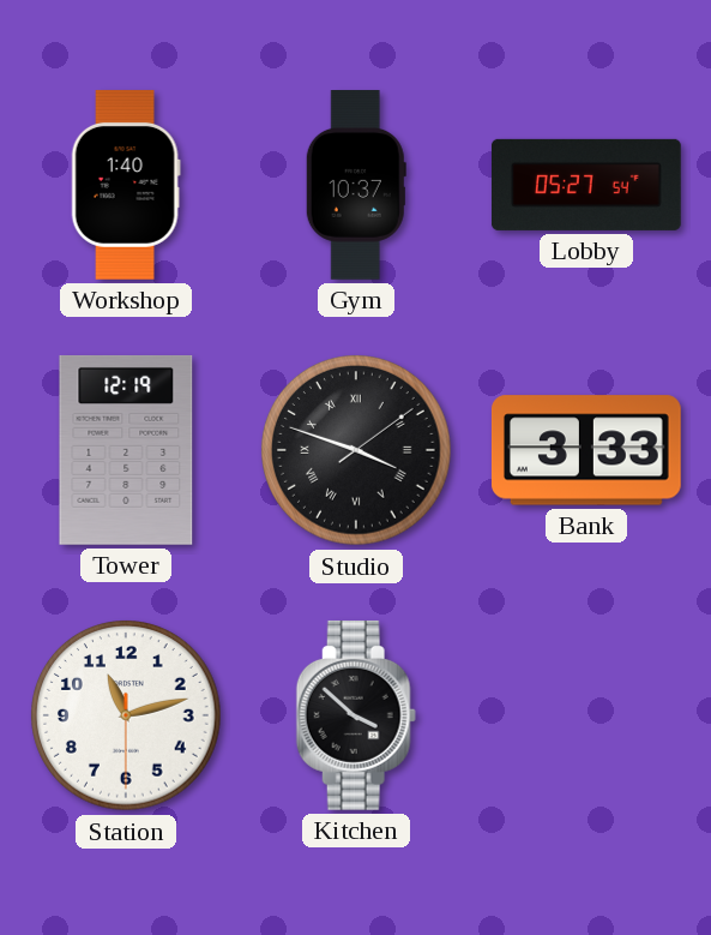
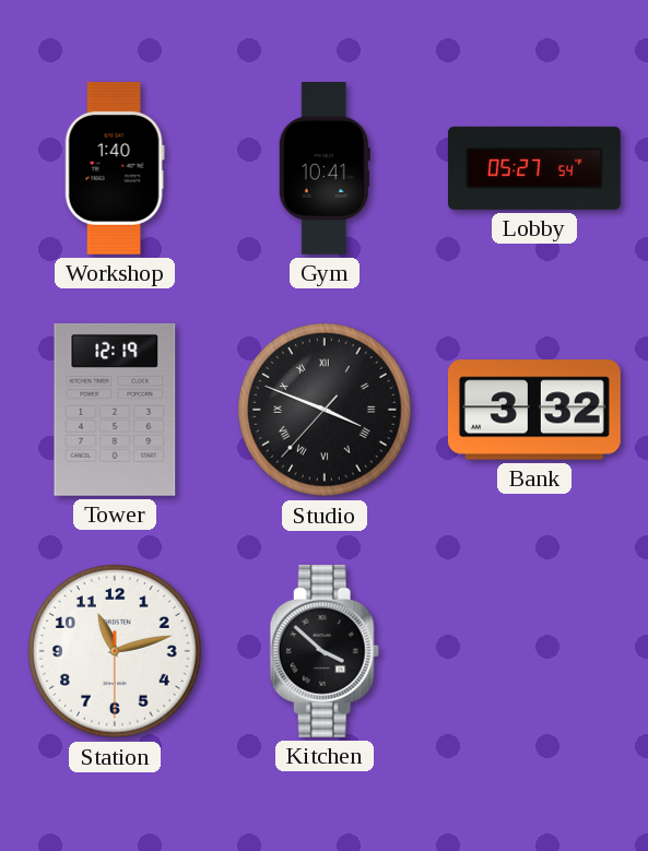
Gym: 10:37 -> 10:41 (325, 169)
Studio: 3:48:09 -> 3:48:37 (325, 410)
Bank: 3:33 -> 3:32 (534, 410)
